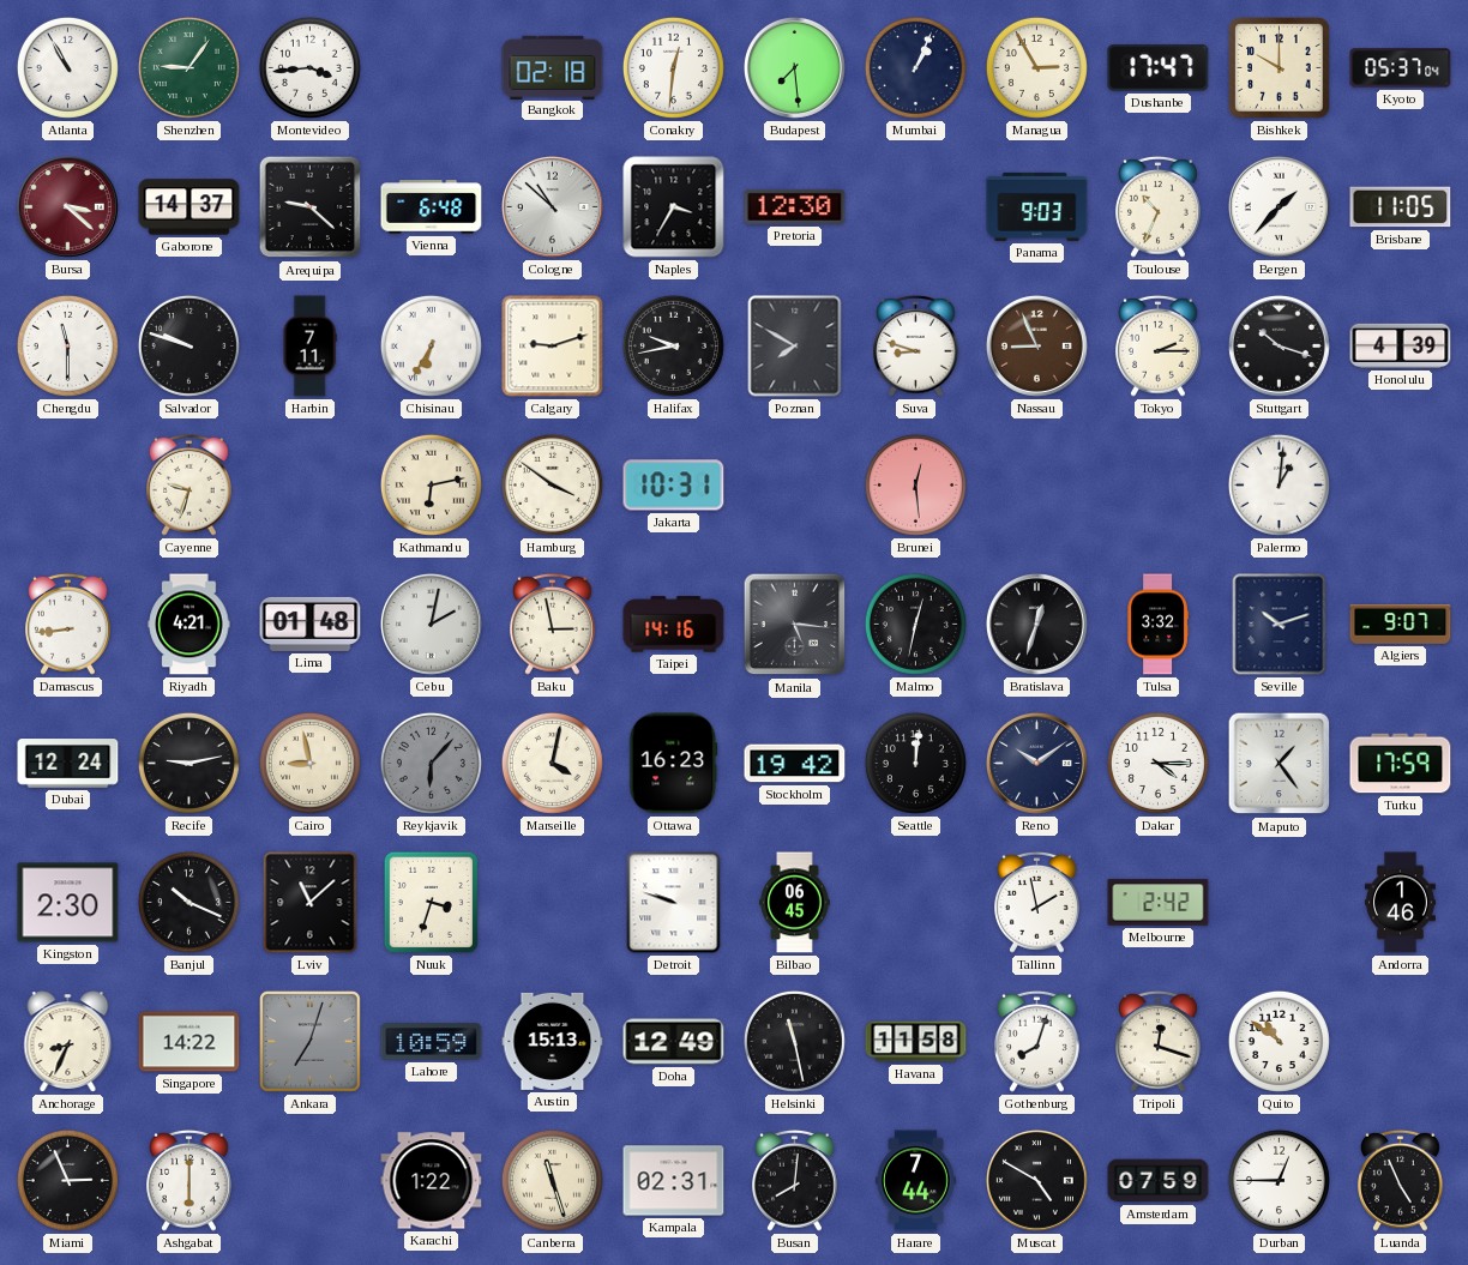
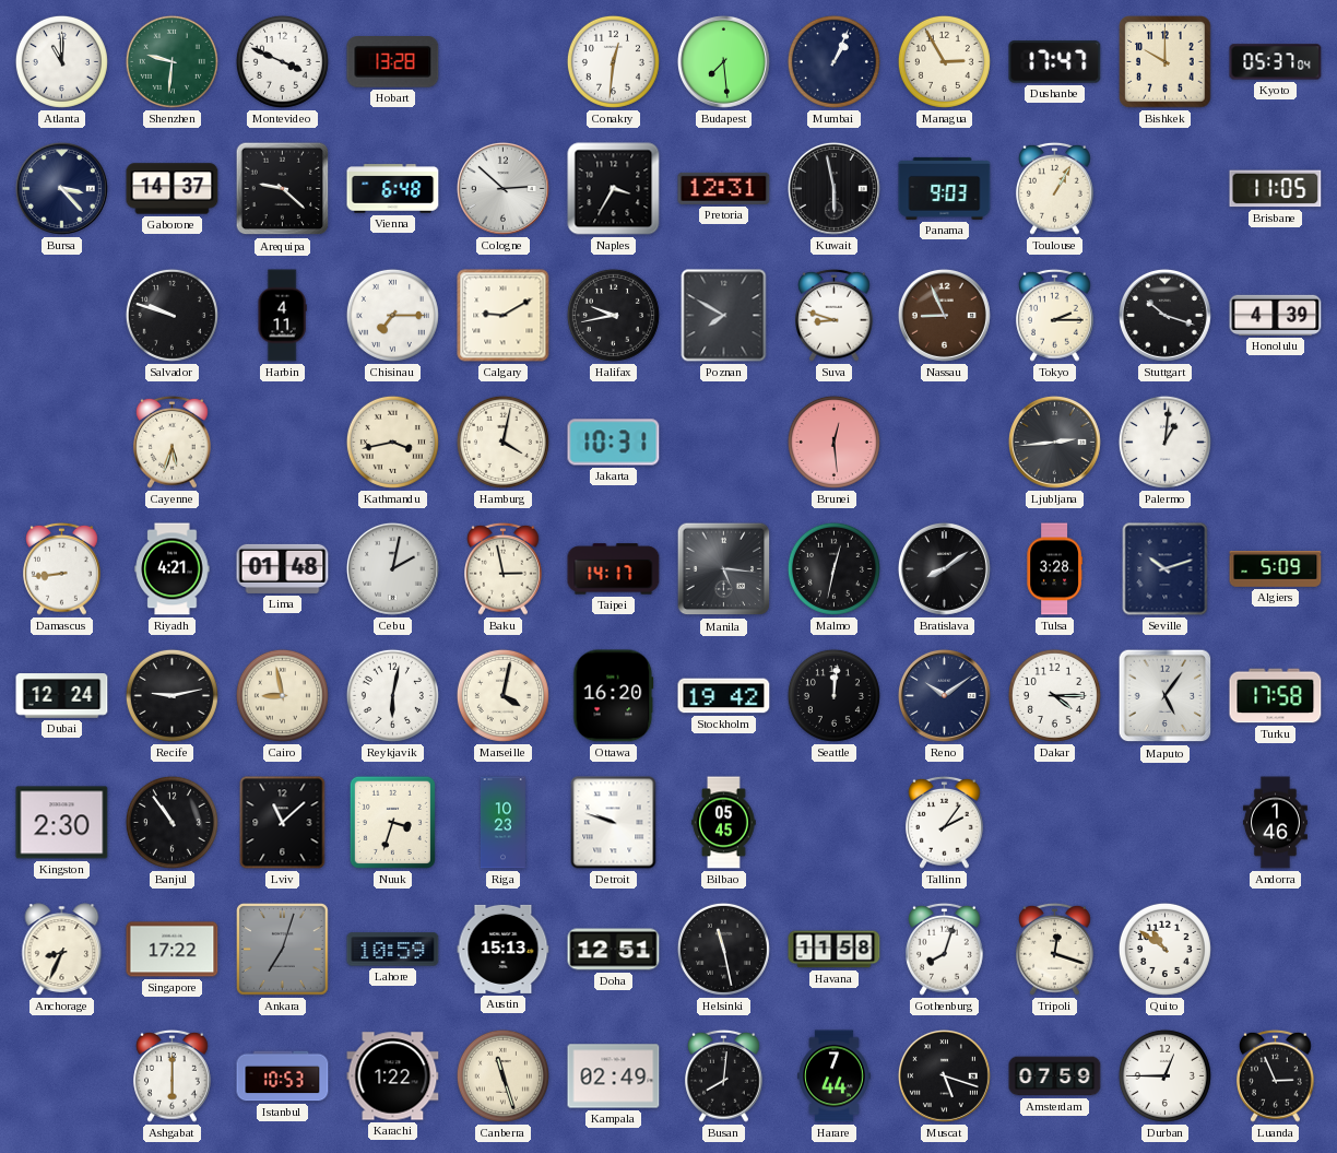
Atlanta: 10:55 -> 11:00 (61, 61)
Shenzhen: 9:06 -> 9:31 (171, 61)
Montevideo: 3:44 -> 3:49 (282, 61)
Hobart: none -> 13:28 (393, 62)
Bangkok: 02:18 -> none (553, 67)
Bursa: 3:22 -> 3:23 (61, 188)
Bursa dial: burgundy -> navy (61, 188)
Cologne: 10:52 -> 2:52 (502, 188)
Pretoria: 12:30 -> 12:31 (724, 188)
Kuwait: none -> 5:58 (833, 188)
Toulouse: 10:34 -> 1:05 (1055, 188)
Bergen: 1:37 -> none (1279, 206)
Chengdu: 11:30 -> none (67, 345)
Harbin: 7:11 -> 4:11 (282, 316)
Chisinau: 6:35 -> 7:15 (392, 315)
Calgary: 9:12 -> 9:10 (504, 316)
Cayenne: 9:33 -> 5:33 (173, 442)
Kathmandu: 6:13 -> 3:43 (392, 442)
Hamburg: 3:51 -> 4:02 (502, 442)
Ljubljana: none -> 2:44 (1054, 442)
Taipei: 14:16 -> 14:17 (614, 569)
Bratislava: 12:33 -> 8:09 (944, 568)
Tulsa: 3:32 -> 3:28 (1054, 569)
Algiers: 9:07 -> 5:09 (1276, 568)
Reykjavik: 6:07 -> 6:02 (392, 695)
Reykjavik dial: grey -> white (392, 695)
Ottawa: 16:23 -> 16:20 (614, 696)
Maputo: 1:24 -> 5:06 (1166, 696)
Turku: 17:59 -> 17:58 (1276, 696)
Banjul: 10:19 -> 10:54 (171, 822)
Riga: none -> 10:23 (502, 823)
Bilbao: 06:45 -> 05:45 (724, 823)
Tallinn: 1:58 -> 2:06 (945, 822)
Melbourne: 2:42 -> none (1159, 903)
Singapore: 14:22 -> 17:22 (173, 950)
Doha: 12:49 -> 12:51 (614, 950)
Miami: 2:56 -> none (67, 1180)
Istanbul: none -> 10:53 (283, 1076)
Kampala: 02:31 -> 02:49 (614, 1076)
Muscat: 4:50 -> 5:18 (944, 1075)
Luanda: 4:56 -> 2:56 (1276, 1075)
